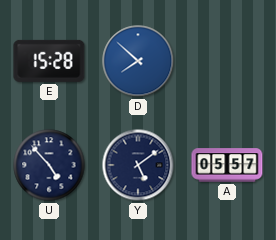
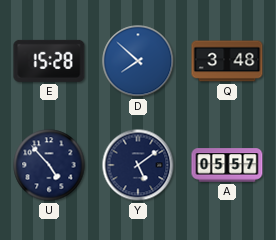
Q: none -> 3:48 (227, 61)
